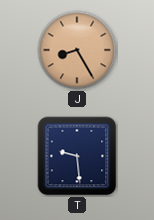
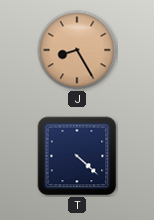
T: 9:29 -> 4:22 (77, 156)
